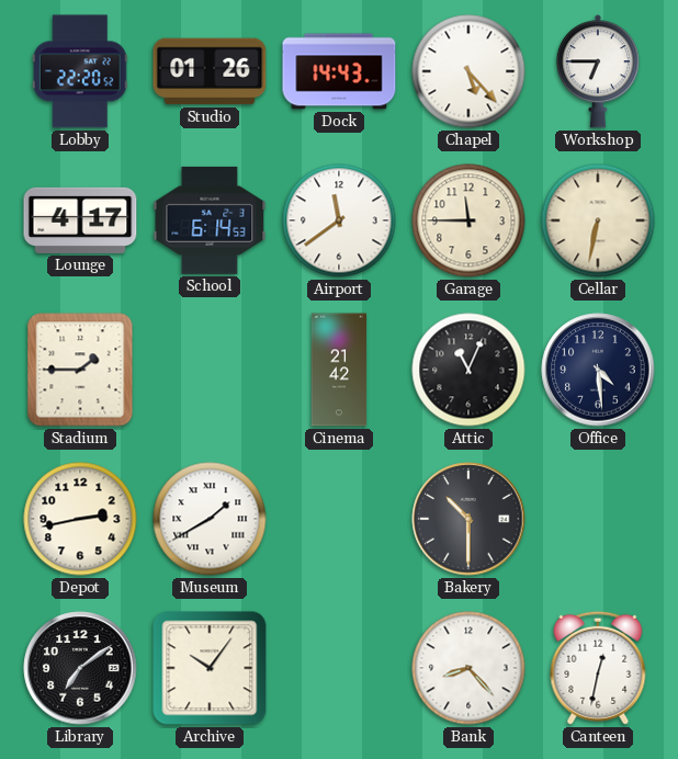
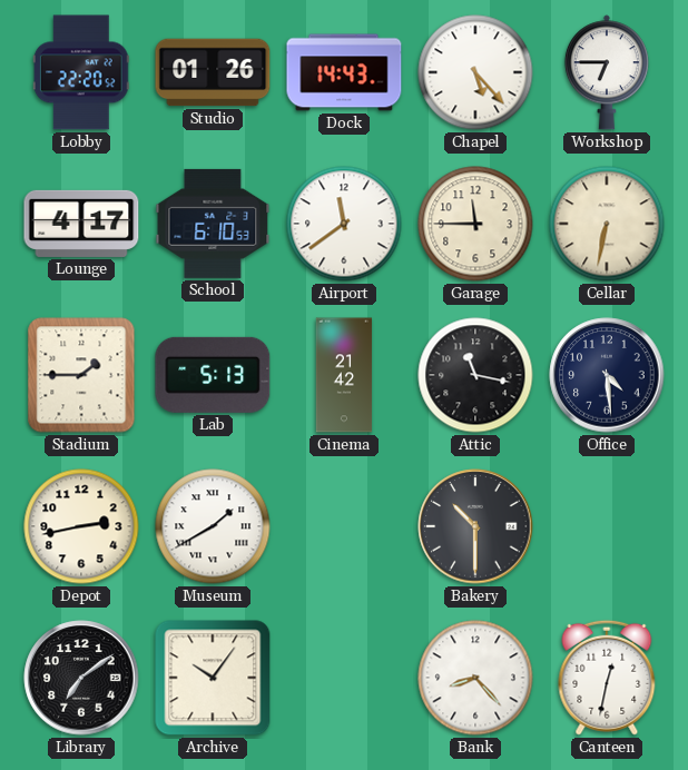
School: 6:14 -> 6:10 (213, 224)
Lab: none -> 5:13 (213, 375)
Attic: 11:04 -> 11:17 (475, 375)
